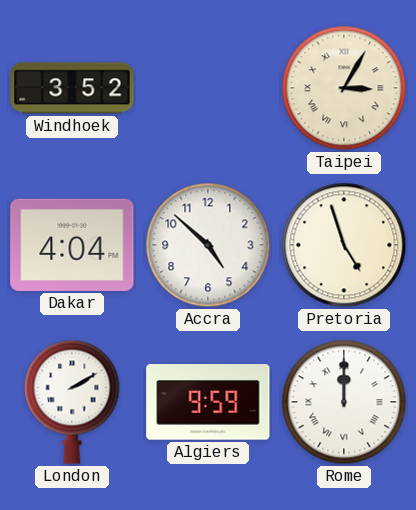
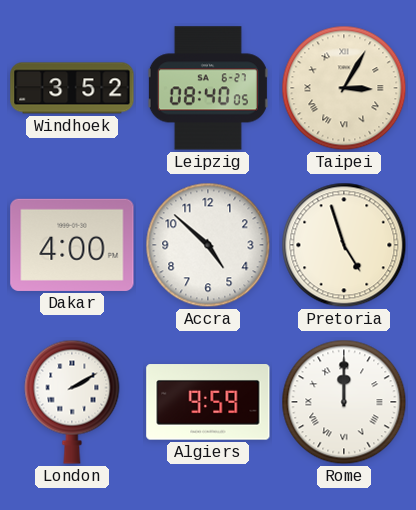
Leipzig: none -> 08:40 (208, 88)
Dakar: 4:04 -> 4:00 (72, 245)
